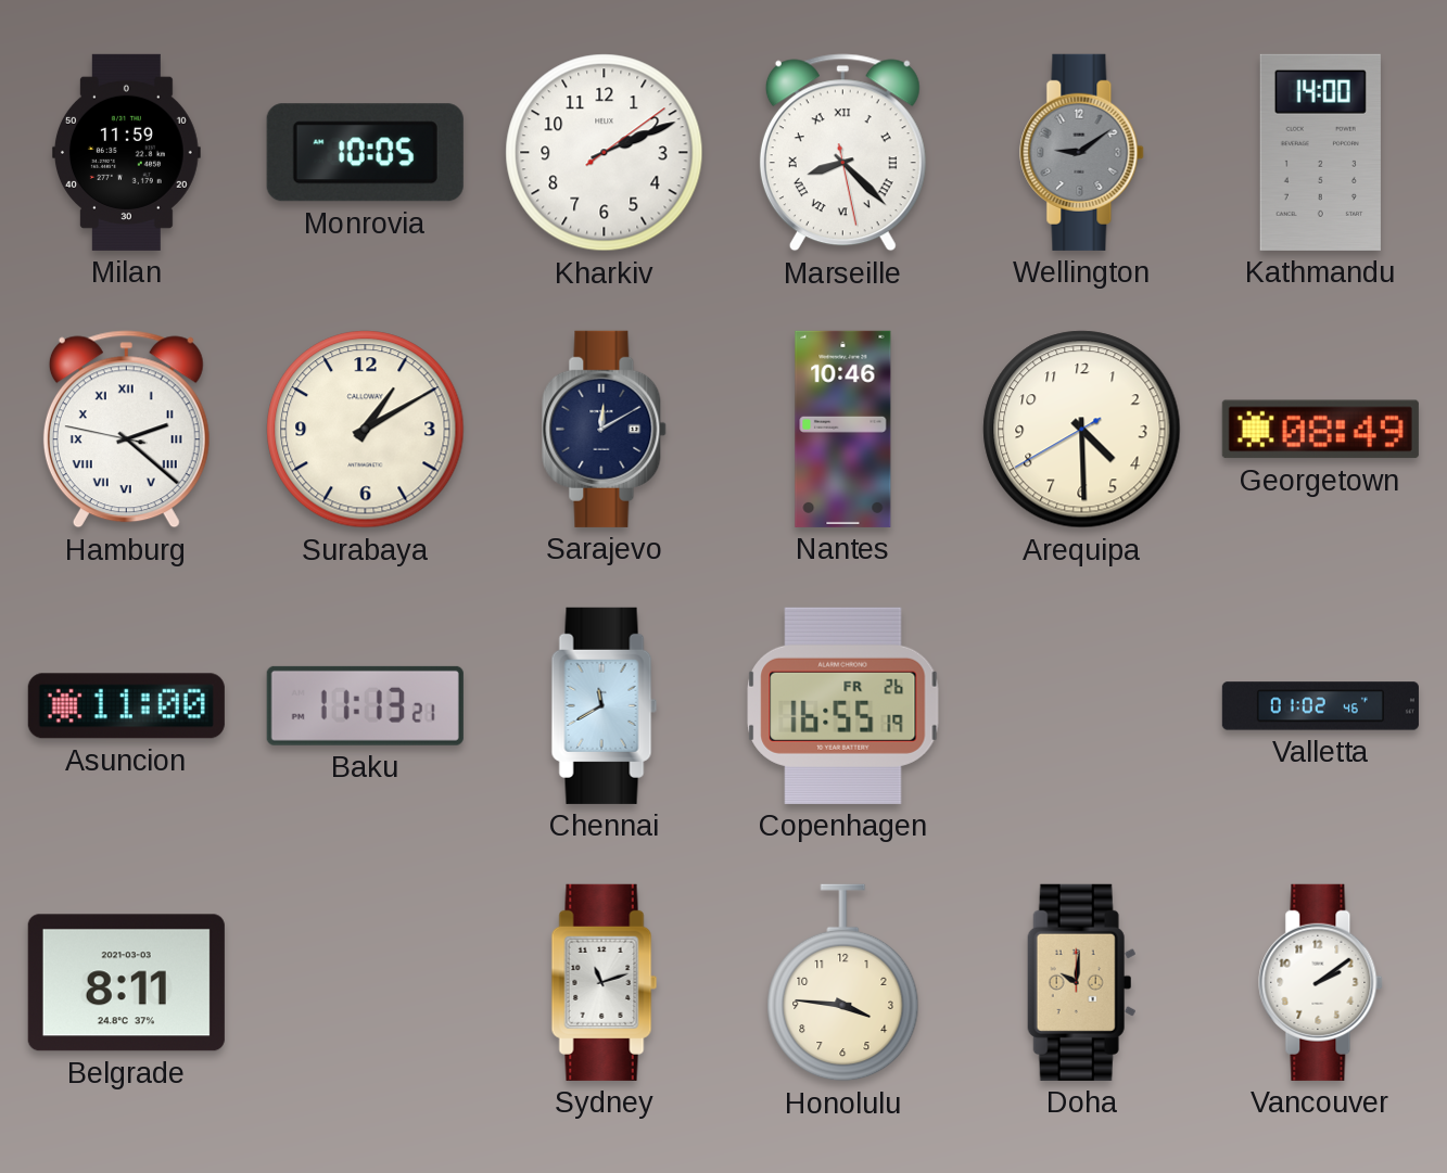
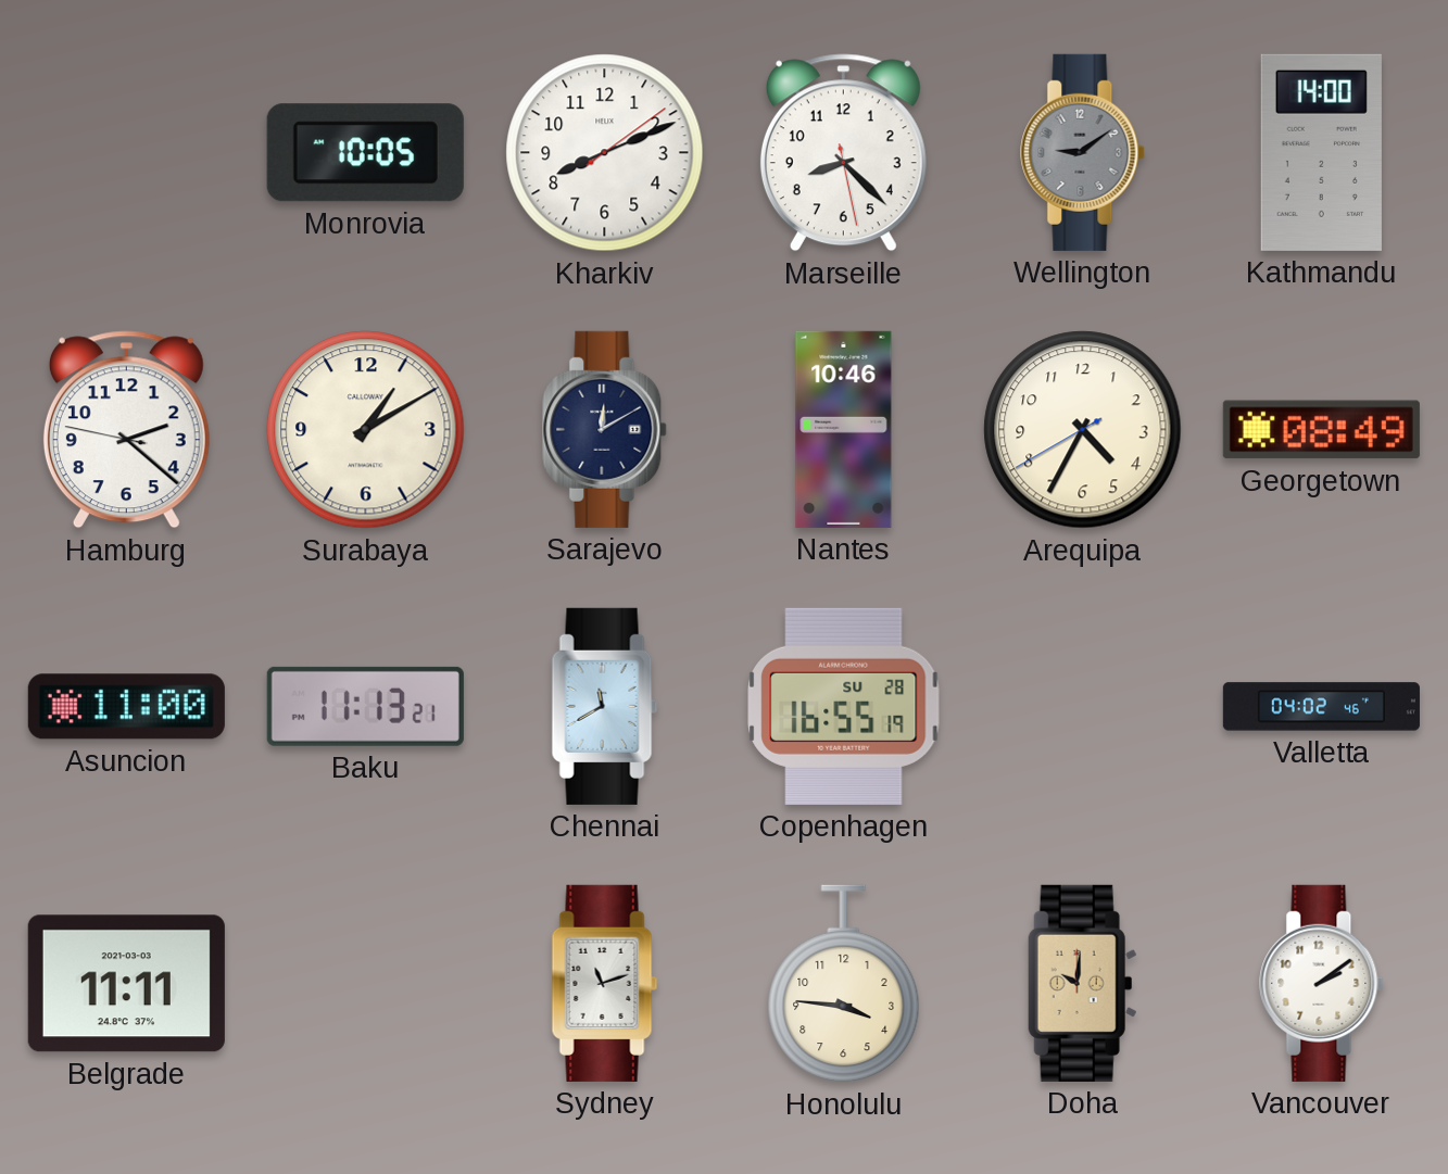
Milan: 11:59 -> none (126, 152)
Kharkiv: 2:11 -> 8:11 (605, 153)
Marseille numerals: Roman -> Arabic (843, 153)
Hamburg numerals: Roman -> Arabic (126, 430)
Arequipa: 4:29 -> 4:34 (1083, 430)
Copenhagen date: FR 26 -> SU 28 (844, 706)
Valletta: 01:02 -> 04:02 (1321, 707)
Belgrade: 8:11 -> 11:11 (126, 984)
